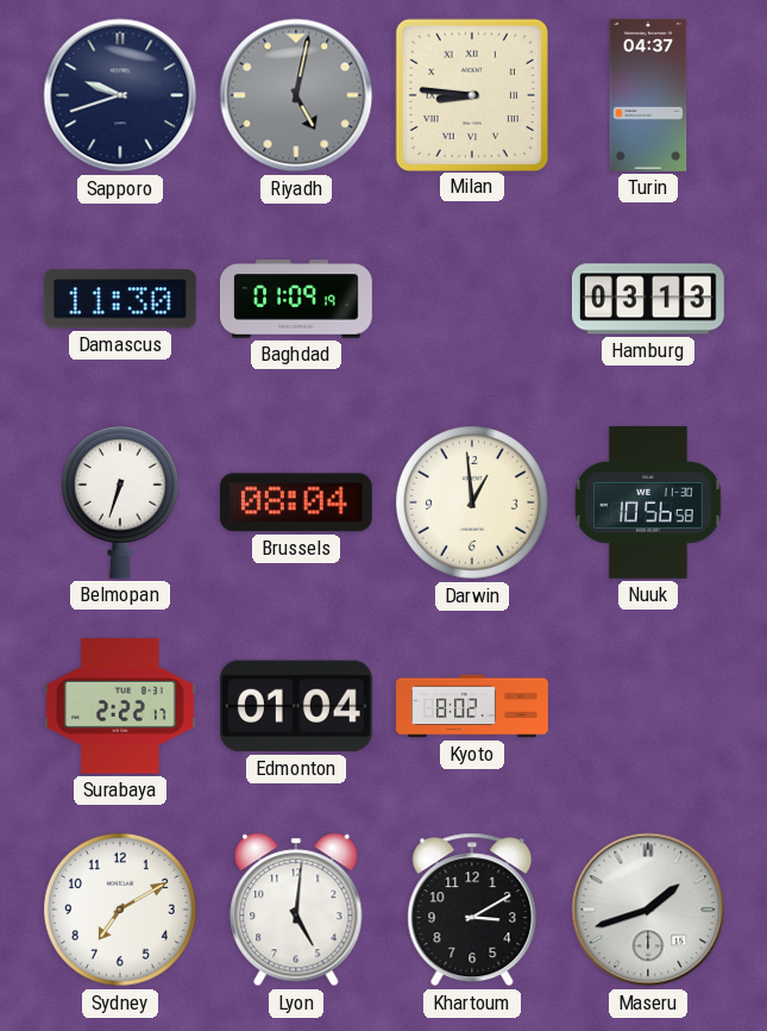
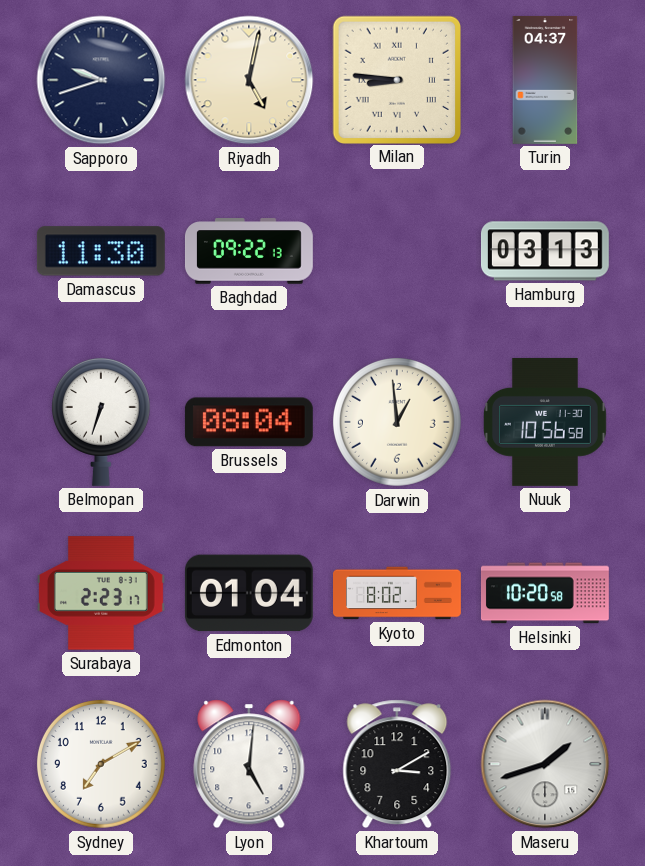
Riyadh dial: grey -> cream (249, 80)
Baghdad: 01:09 -> 09:22 (249, 251)
Surabaya: 2:22 -> 2:23 (101, 593)
Helsinki: none -> 10:20 (545, 593)
